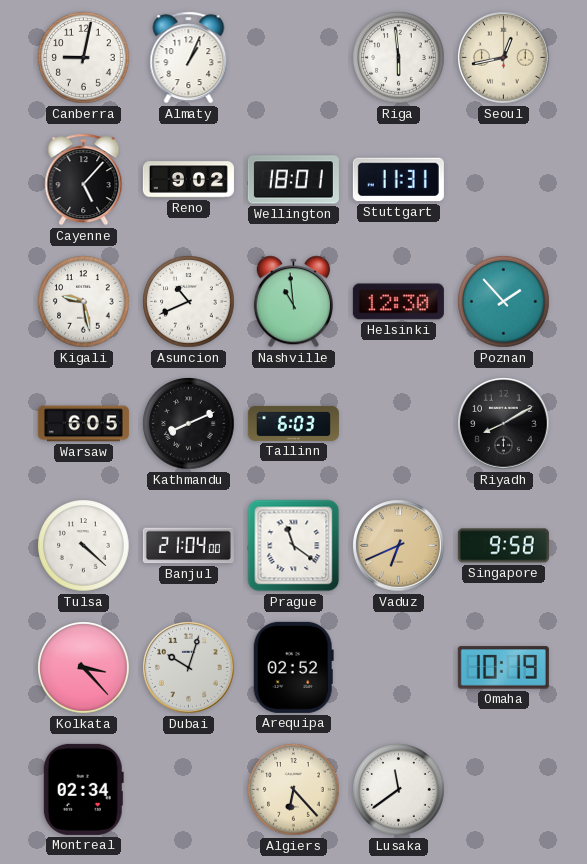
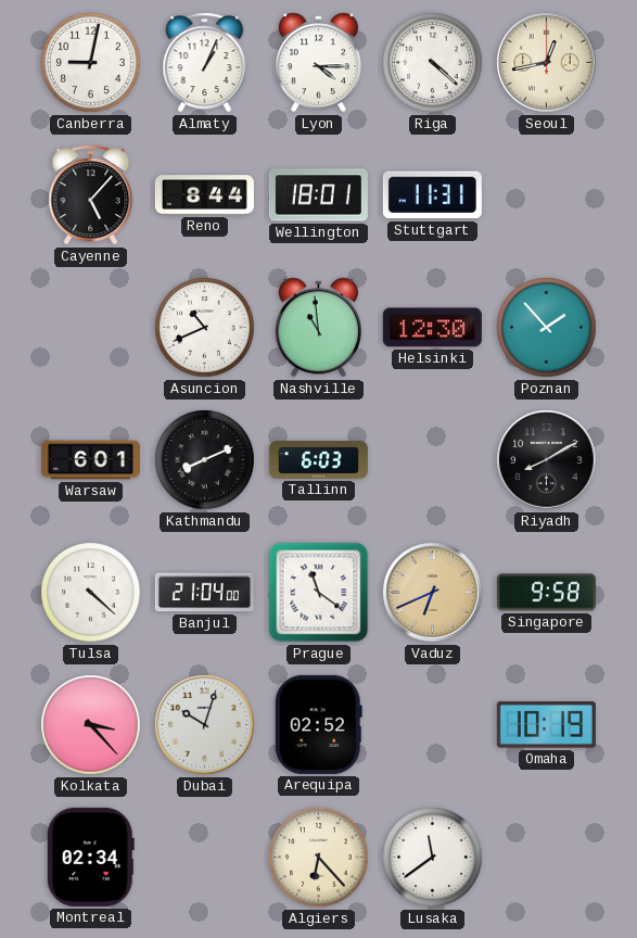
Lyon: none -> 4:15 (318, 63)
Riga: 5:59 -> 4:22 (433, 63)
Reno: 9:02 -> 8:44 (204, 195)
Kigali: 9:28 -> none (84, 302)
Warsaw: 6:05 -> 6:01 (90, 460)
